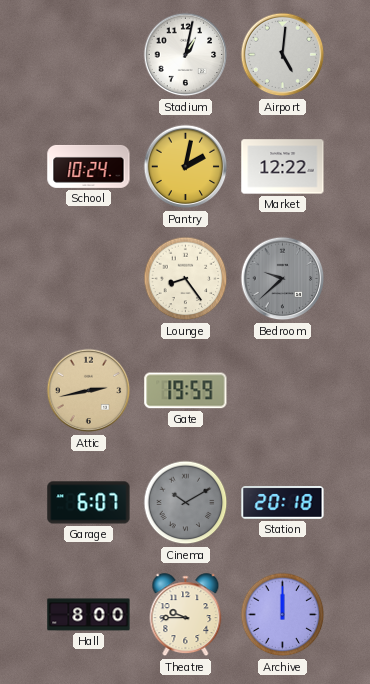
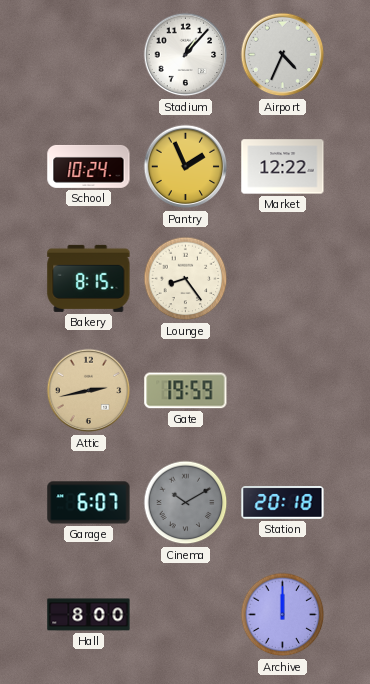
Stadium: 1:02 -> 1:07 (186, 55)
Airport: 5:01 -> 4:34 (283, 55)
Pantry: 2:02 -> 1:56 (186, 167)
Bakery: none -> 8:15 (89, 278)
Bedroom: 9:38 -> none (283, 279)
Theatre: 9:45 -> none (186, 615)
